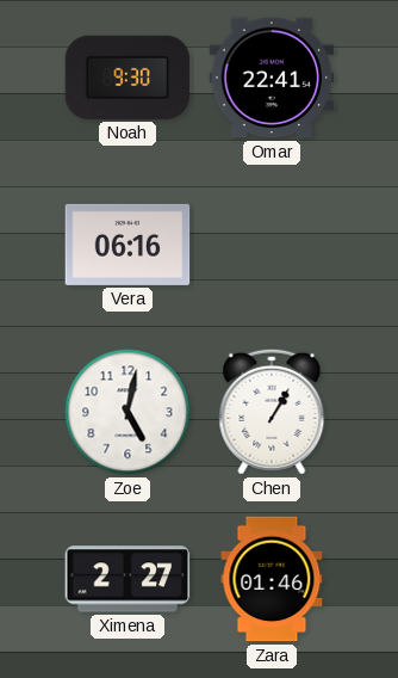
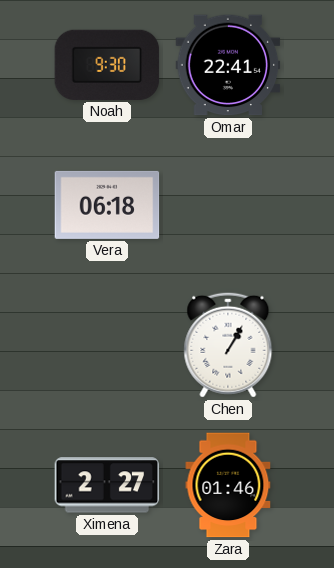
Vera: 06:16 -> 06:18 (107, 205)
Zoe: 5:02 -> none (128, 412)
